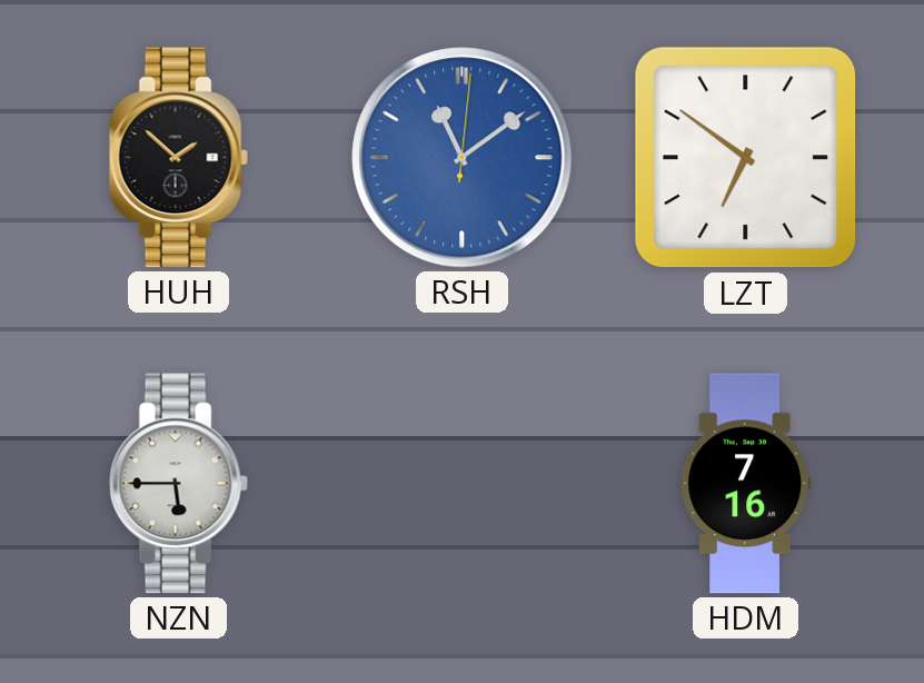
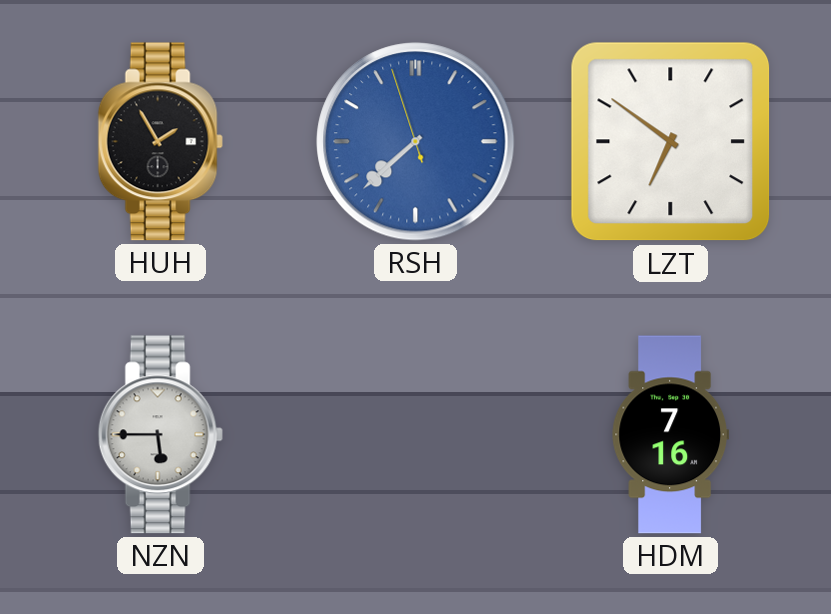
HUH: 1:52 -> 1:55 (160, 142)
RSH: 11:09 -> 7:37 (416, 142)
